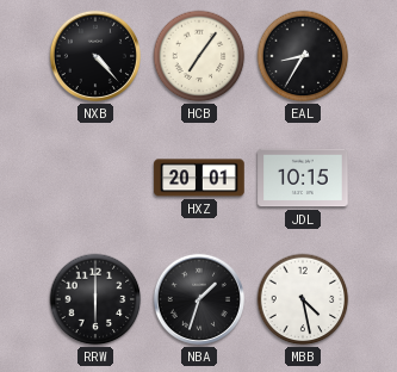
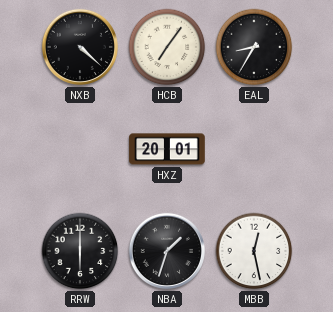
NXB: 4:23 -> 4:22 (80, 47)
JDL: 10:15 -> none (303, 178)
MBB: 4:28 -> 12:28 (254, 251)
